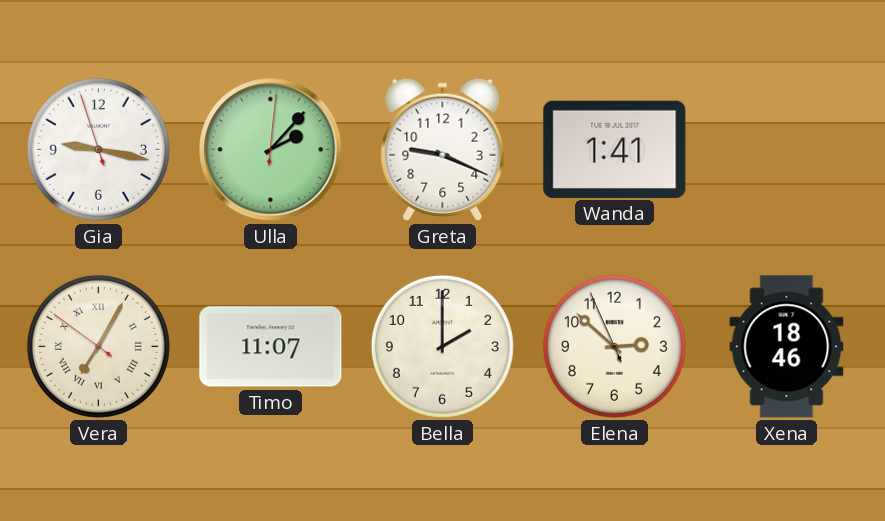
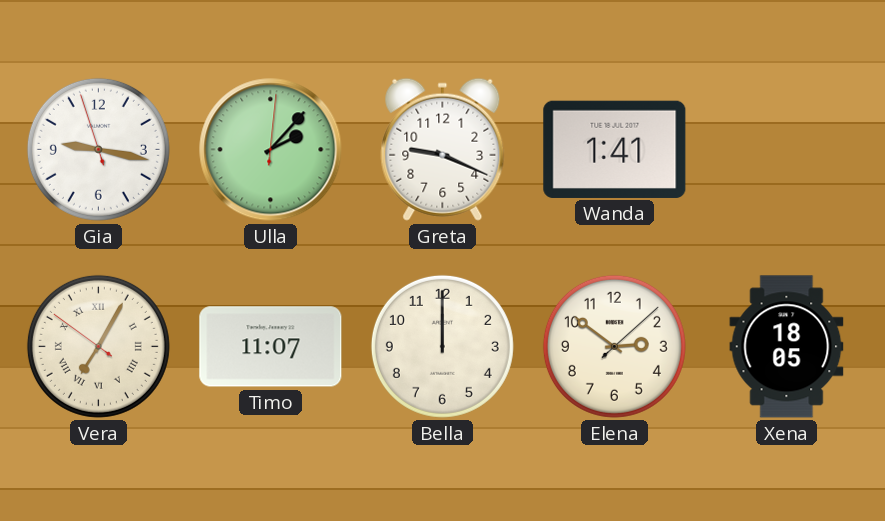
Bella: 2:00 -> 12:00 (442, 346)
Elena: 2:51:56 -> 2:51:08 (614, 346)
Xena: 18:46 -> 18:05 (787, 347)
